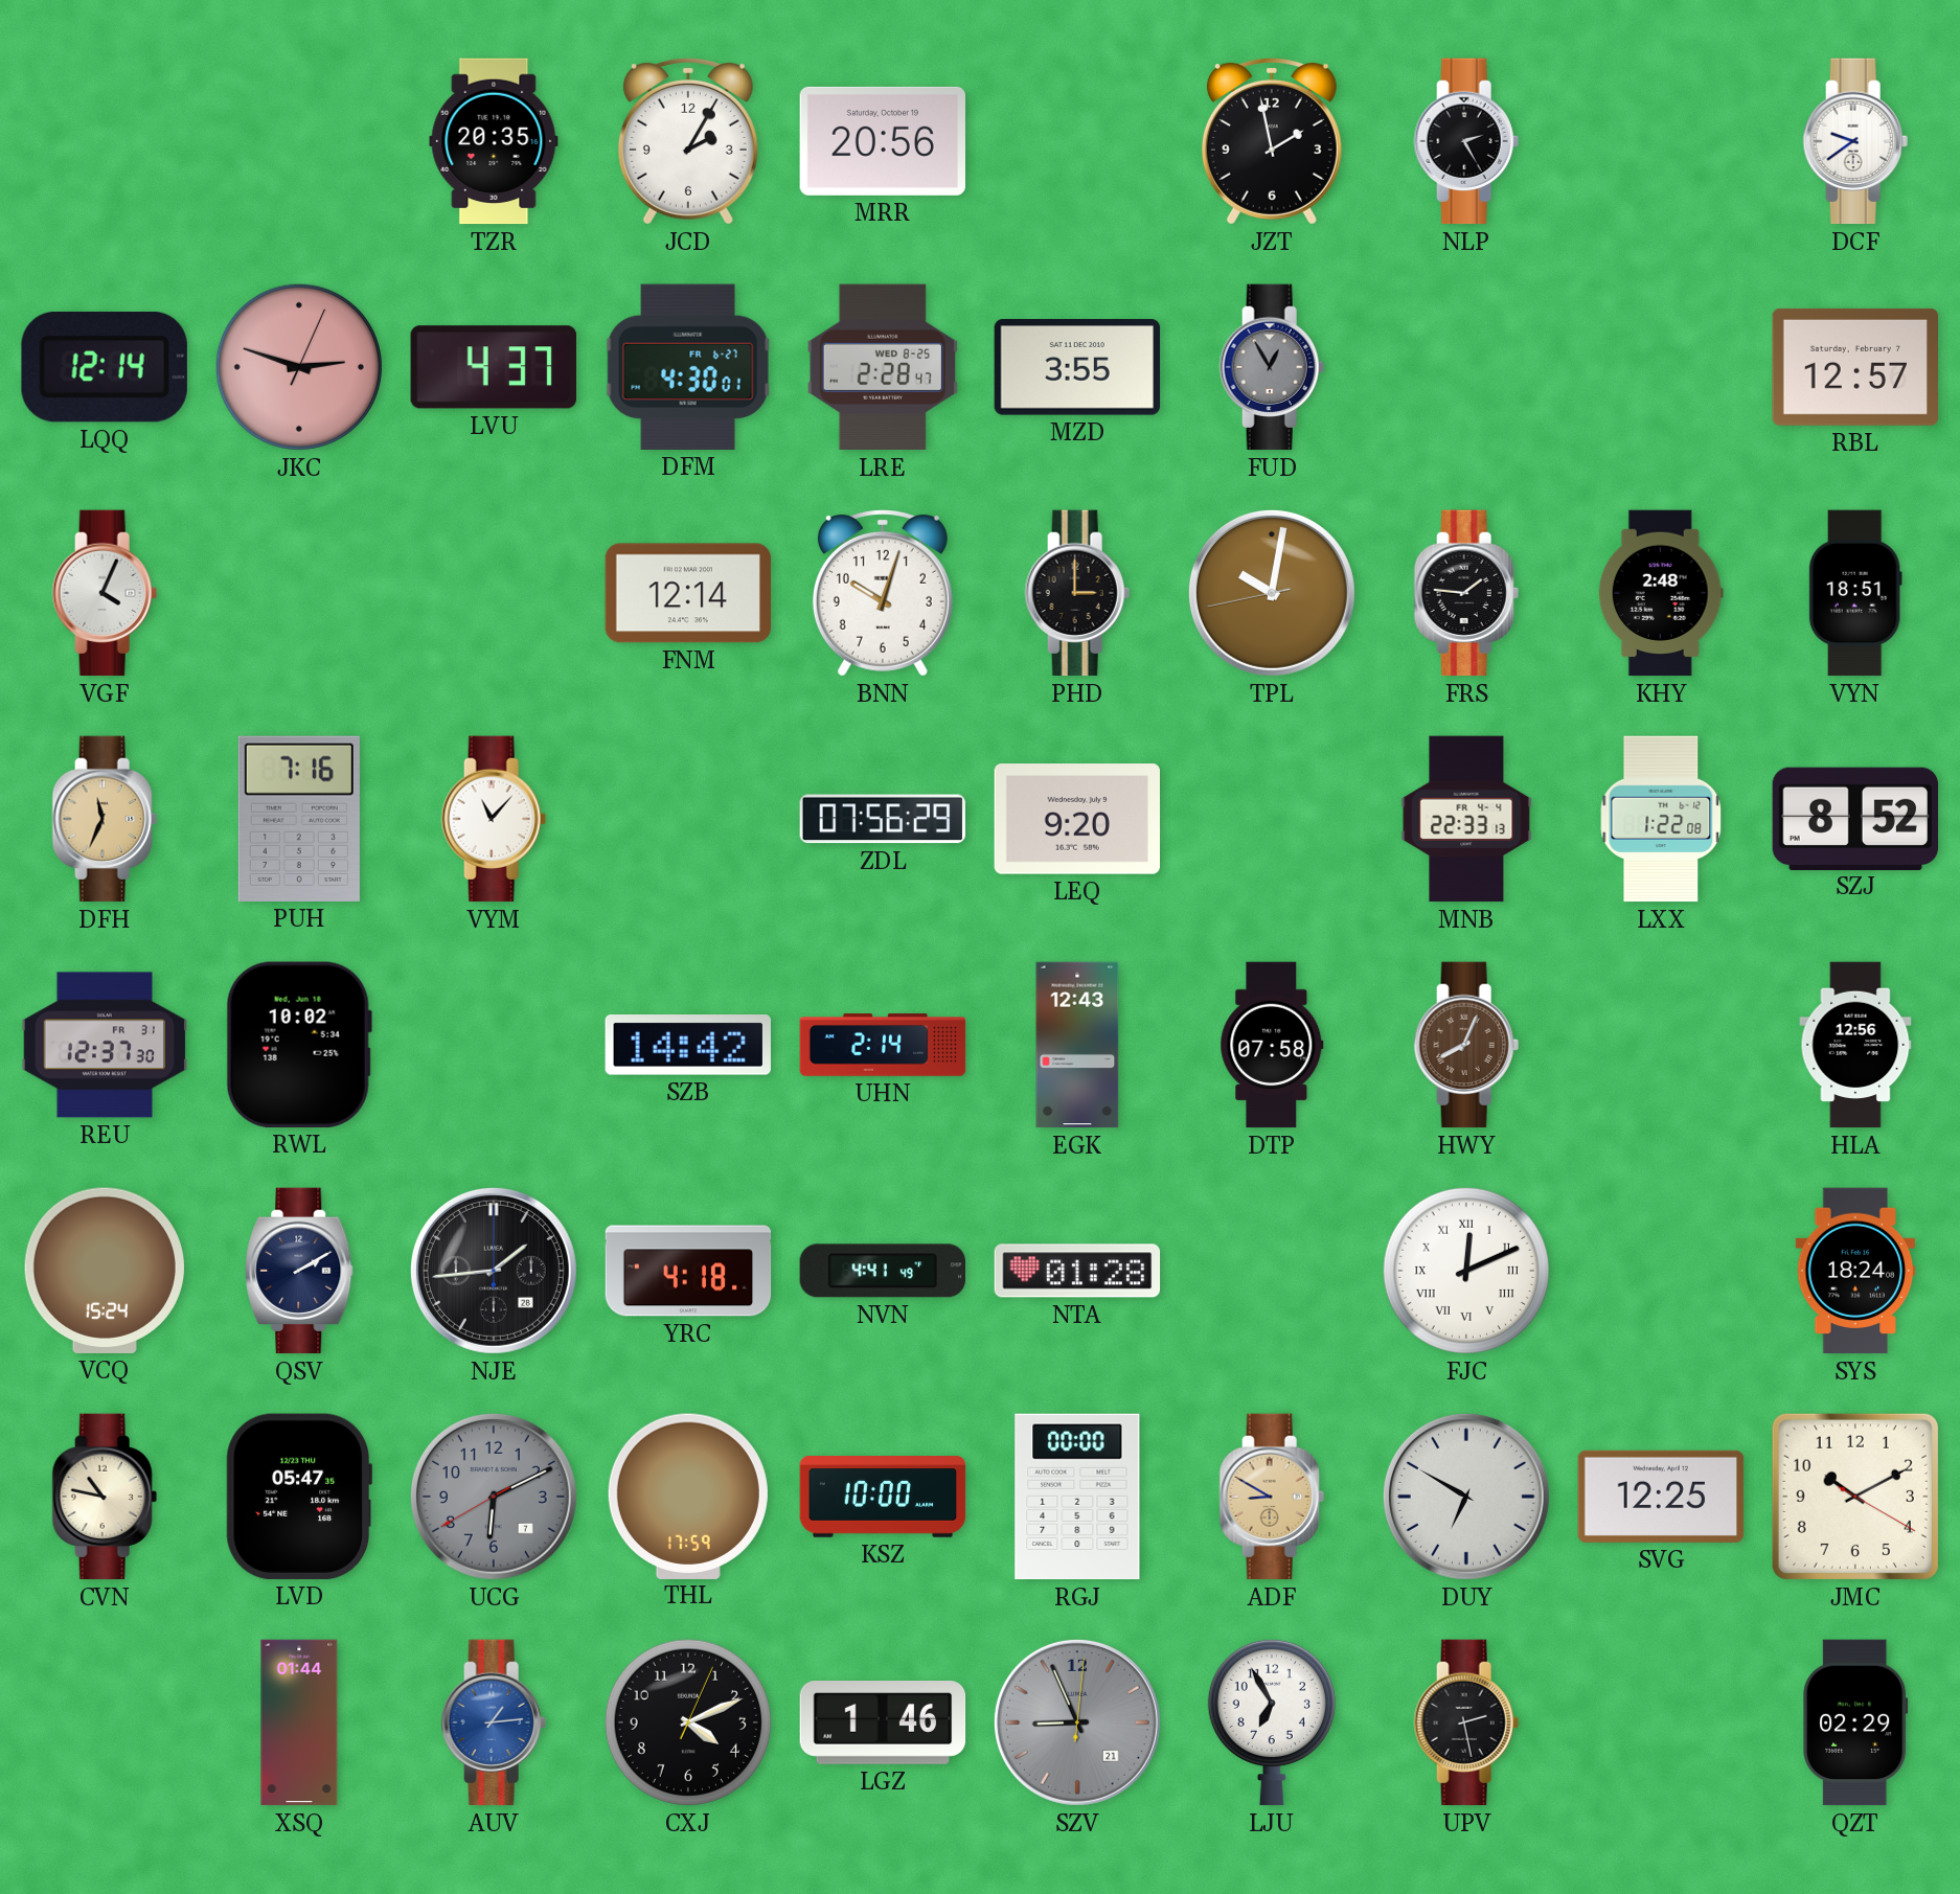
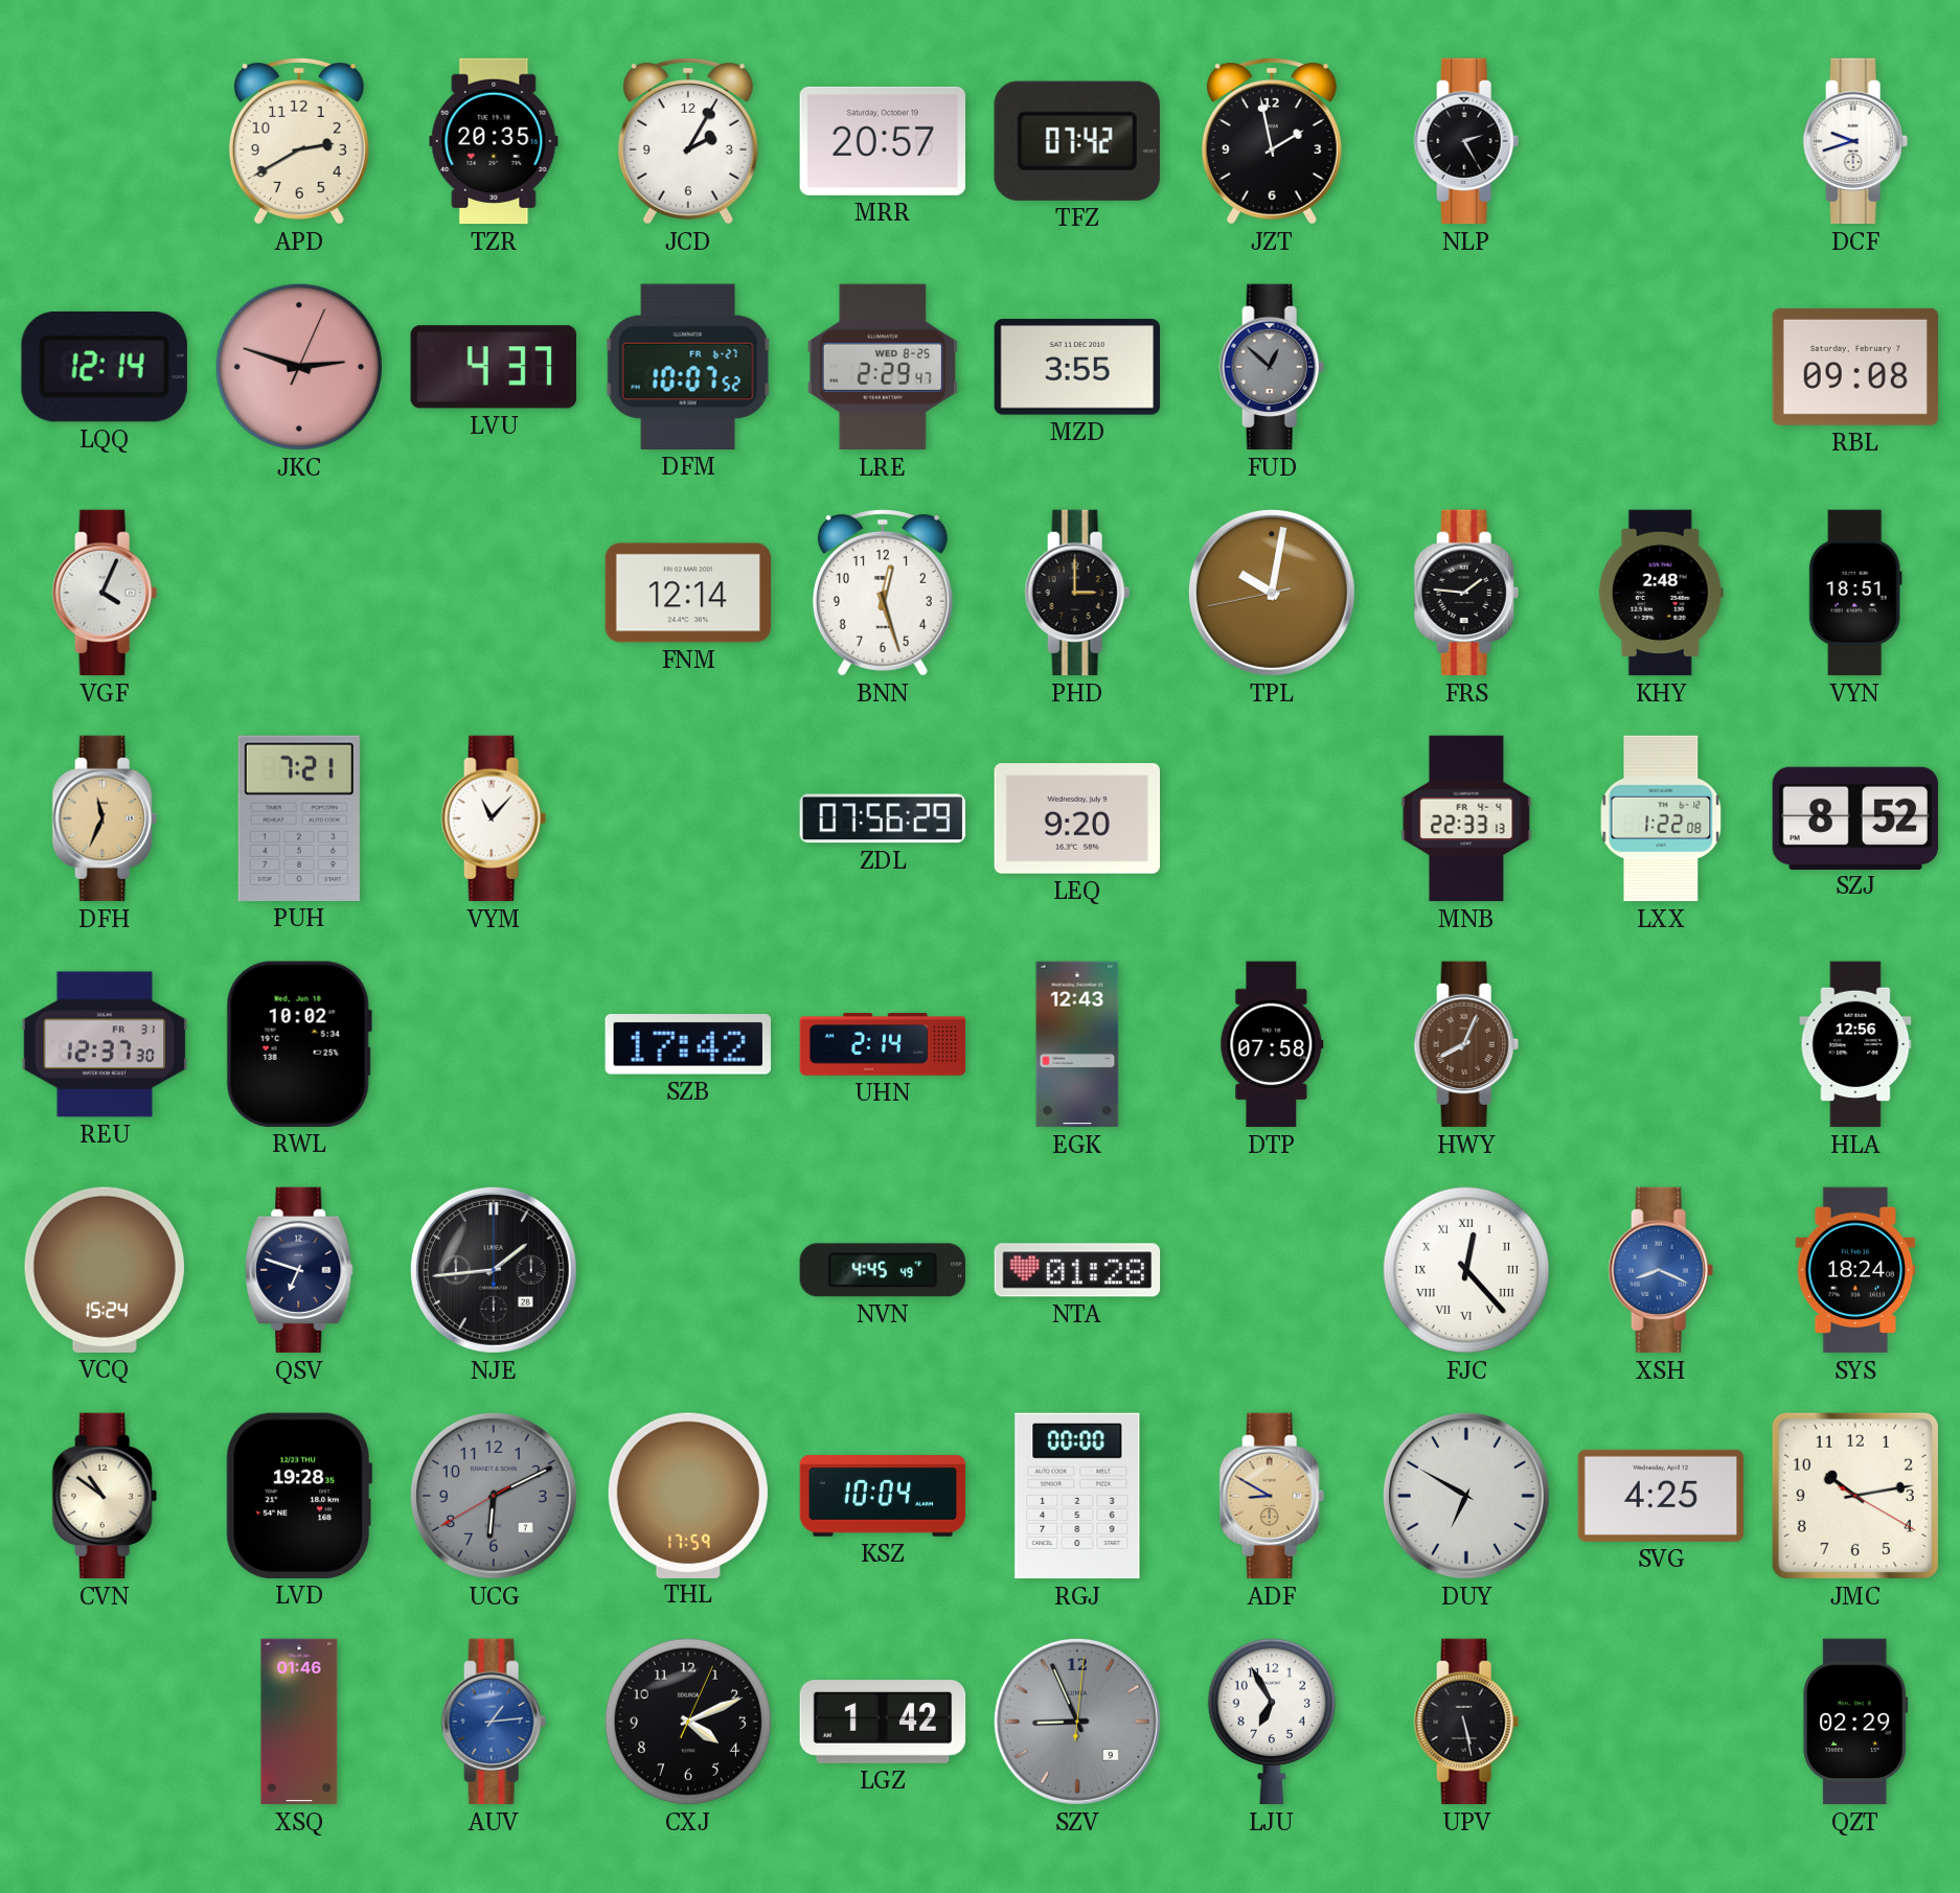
APD: none -> 2:40 (299, 141)
MRR: 20:56 -> 20:57 (883, 141)
TFZ: none -> 07:42 (1077, 141)
DCF: 9:39 -> 9:42 (1855, 141)
DFM: 4:30 -> 10:07 (688, 367)
LRE: 2:28 -> 2:29 (883, 367)
FUD: 12:55 -> 12:52 (1272, 367)
RBL: 12:57 -> 09:08 (1855, 367)
BNN: 10:03 -> 12:27 (883, 593)
PUH: 7:16 -> 7:21 (299, 818)
SZB: 14:42 -> 17:42 (688, 1045)
QSV: 2:10 -> 6:48 (299, 1270)
YRC: 4:18 -> none (688, 1271)
NVN: 4:41 -> 4:45 (883, 1270)
FJC: 12:11 -> 12:23 (1466, 1270)
XSH: none -> 8:19 (1661, 1270)
CVN: 10:47 -> 10:51 (105, 1496)
LVD: 05:47 -> 19:28 (299, 1496)
KSZ: 10:00 -> 10:04 (883, 1497)
SVG: 12:25 -> 4:25 (1661, 1496)
JMC: 10:10 -> 10:13 (1855, 1496)
XSQ: 01:44 -> 01:46 (299, 1722)
LGZ: 1:46 -> 1:42 (883, 1723)
SZV date: 21 -> 9 (1077, 1722)
UPV: 2:28 -> 5:28 (1466, 1722)
